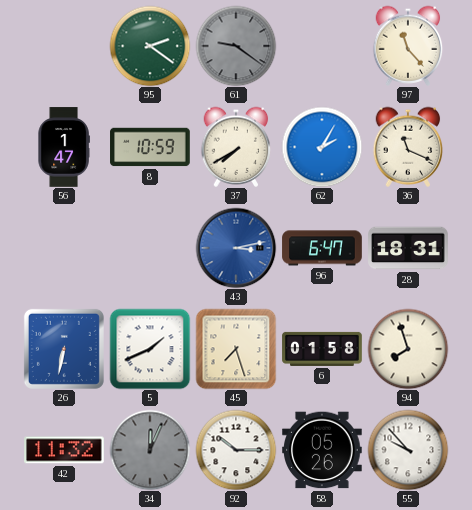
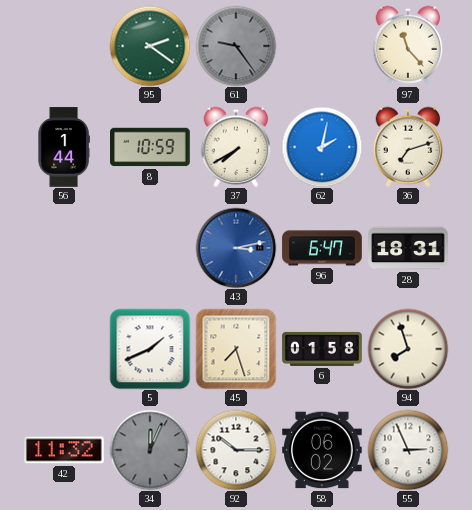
61: 9:21 -> 9:24 (236, 46)
56: 1:47 -> 1:44 (64, 147)
62: 2:05 -> 2:02 (322, 147)
36: 11:19 -> 7:12 (408, 147)
26: 6:32 -> none (64, 349)
58: 05:26 -> 06:02 (322, 450)
55: 9:53 -> 2:56 (408, 450)
